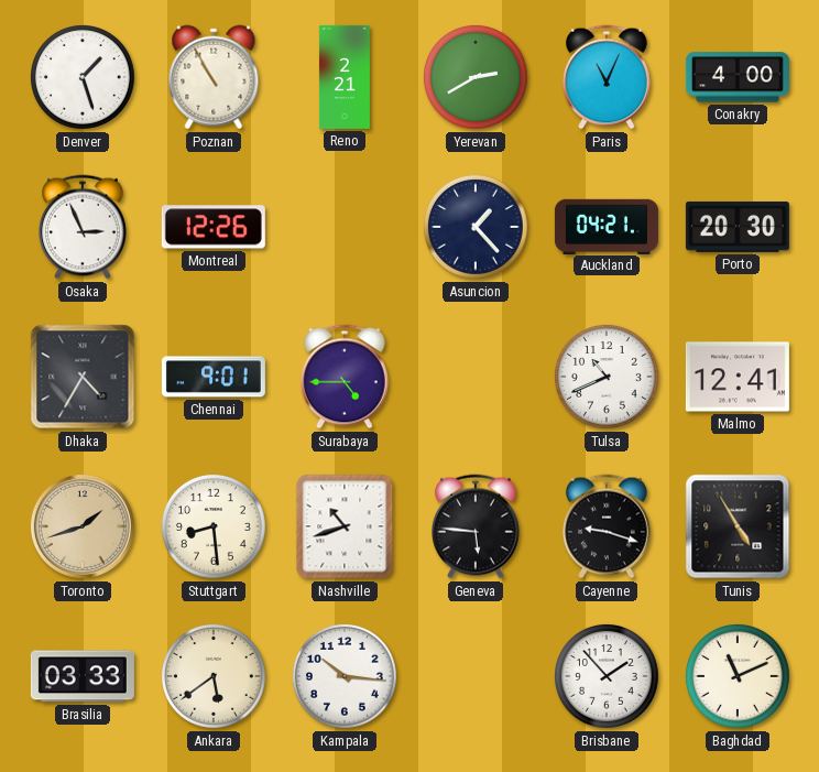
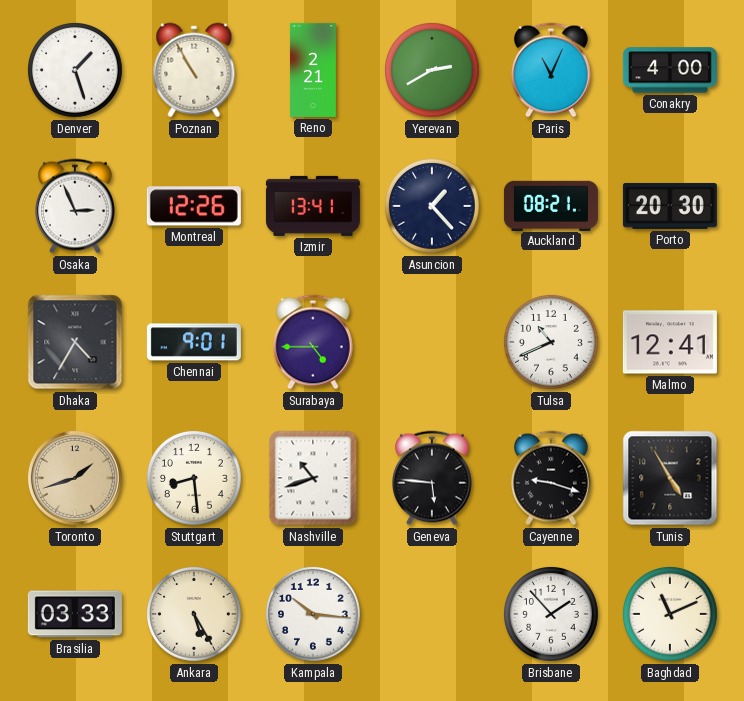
Izmir: none -> 13:41 (313, 206)
Auckland: 04:21 -> 08:21 (551, 205)
Ankara: 5:39 -> 5:25 (195, 615)
